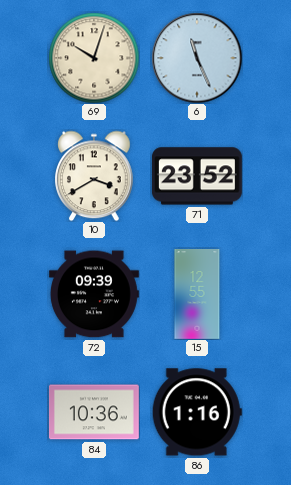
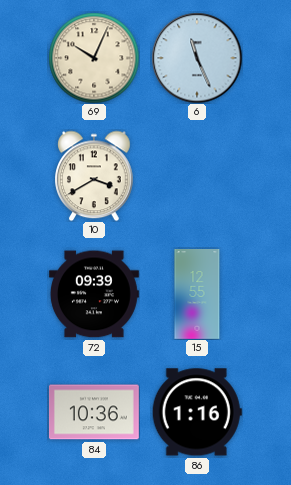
69: 10:03 -> 10:04 (94, 58)
71: 23:52 -> none (197, 176)
